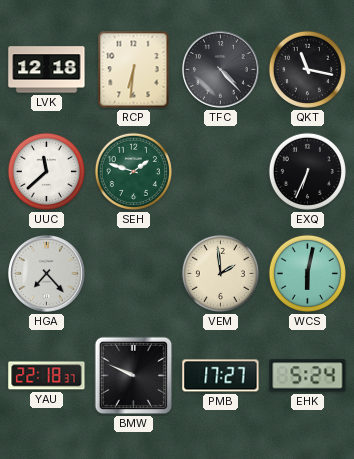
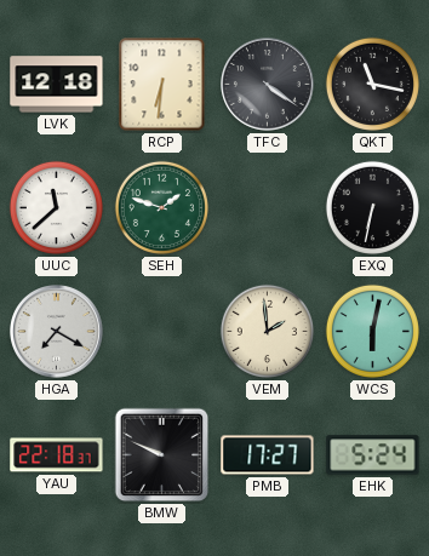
TFC: 4:23 -> 4:21 (268, 85)
EXQ: 6:34 -> 6:32 (372, 207)
HGA: 7:23 -> 7:20 (57, 332)
